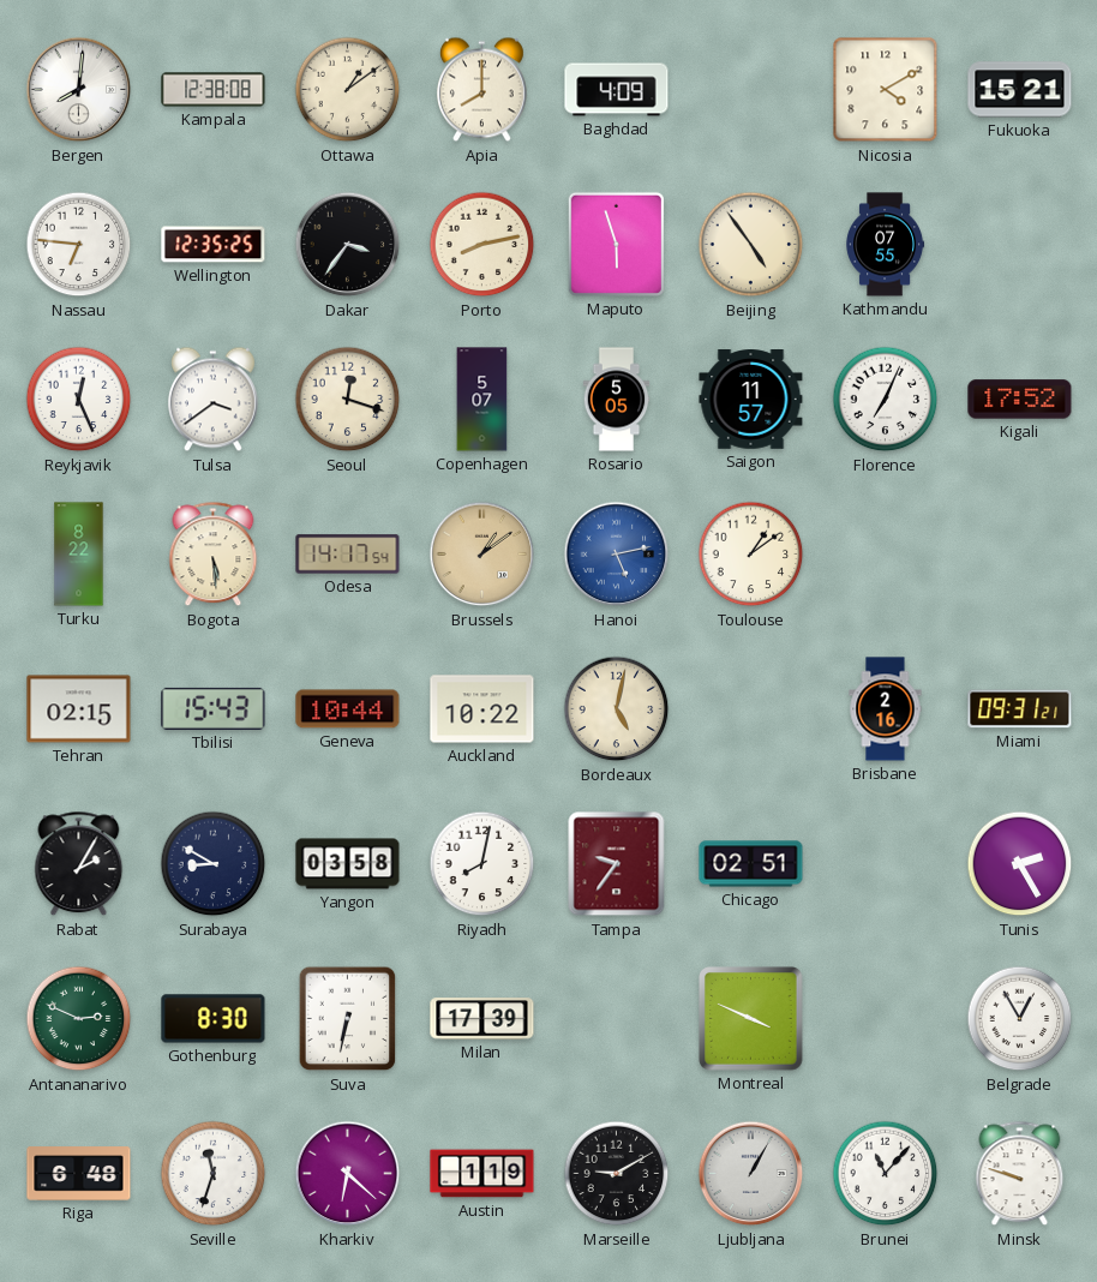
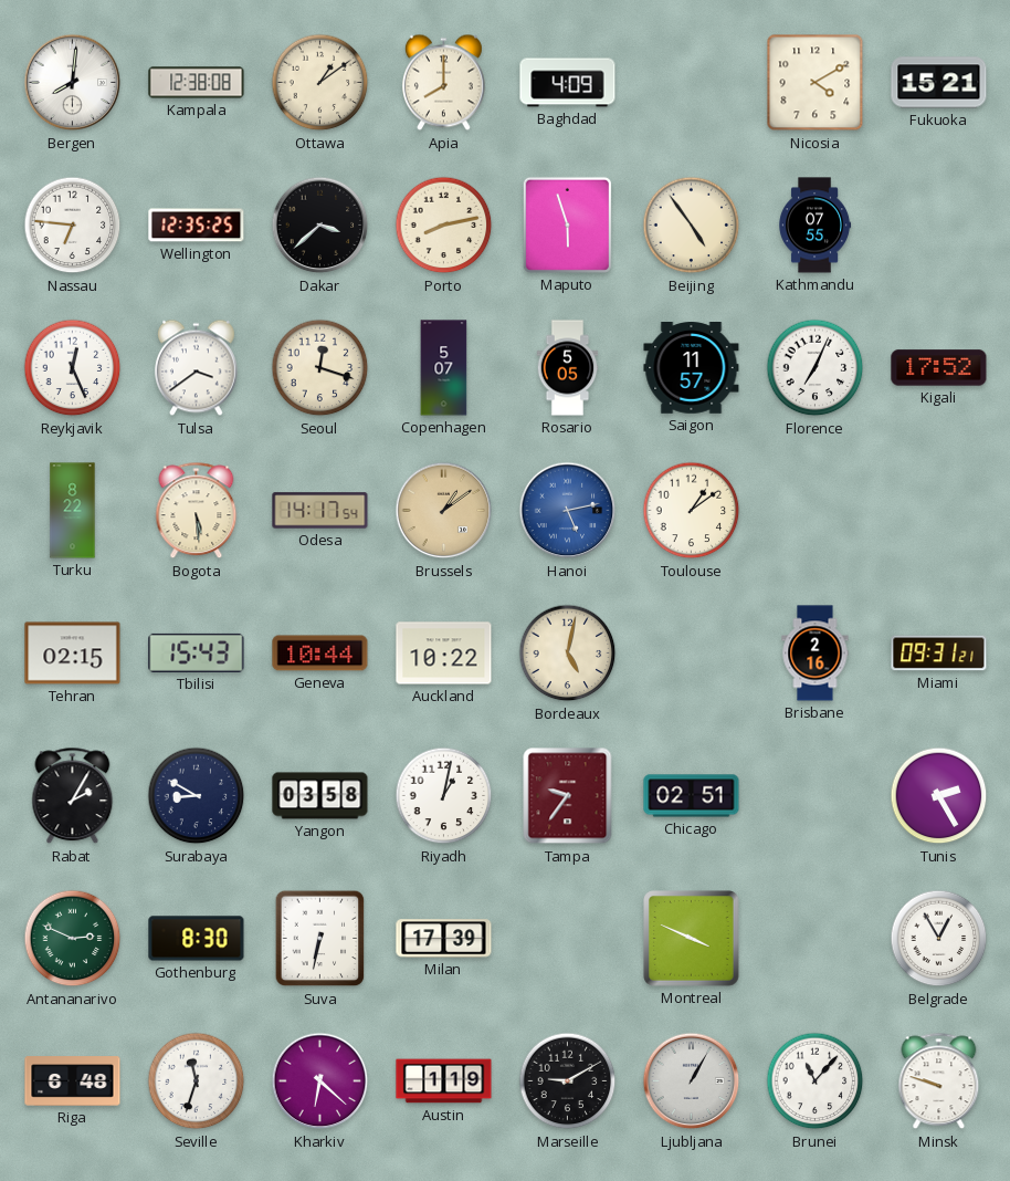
Dakar: 3:36 -> 3:38 (320, 226)
Riyadh: 8:02 -> 1:02 (444, 796)
